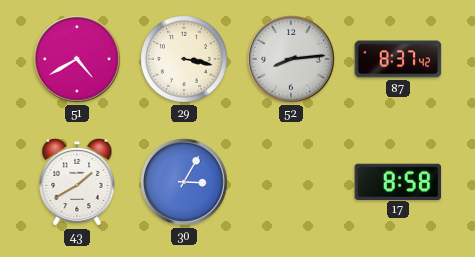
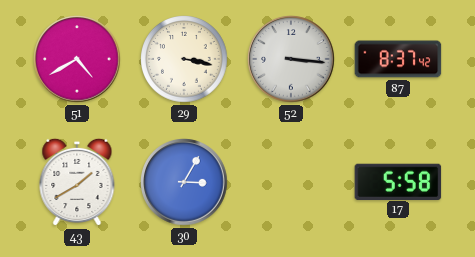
52: 8:14 -> 3:16 (291, 59)
17: 8:58 -> 5:58 (398, 181)
